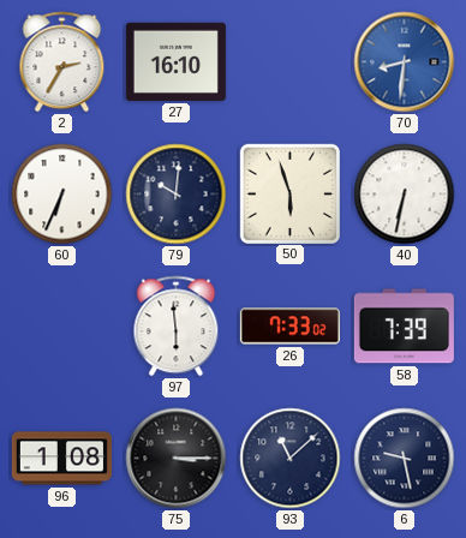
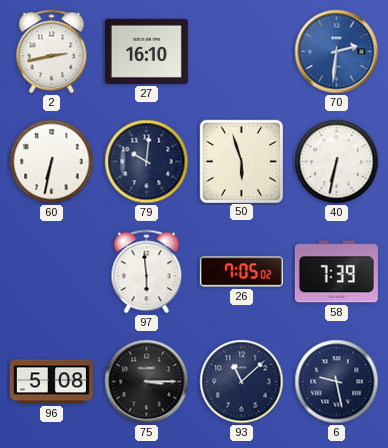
2: 2:35 -> 2:43 (52, 52)
70: 8:31 -> 2:31 (337, 52)
60: 6:34 -> 6:32 (52, 162)
26: 7:33 -> 7:05 (241, 272)
96: 1:08 -> 5:08 (51, 382)
